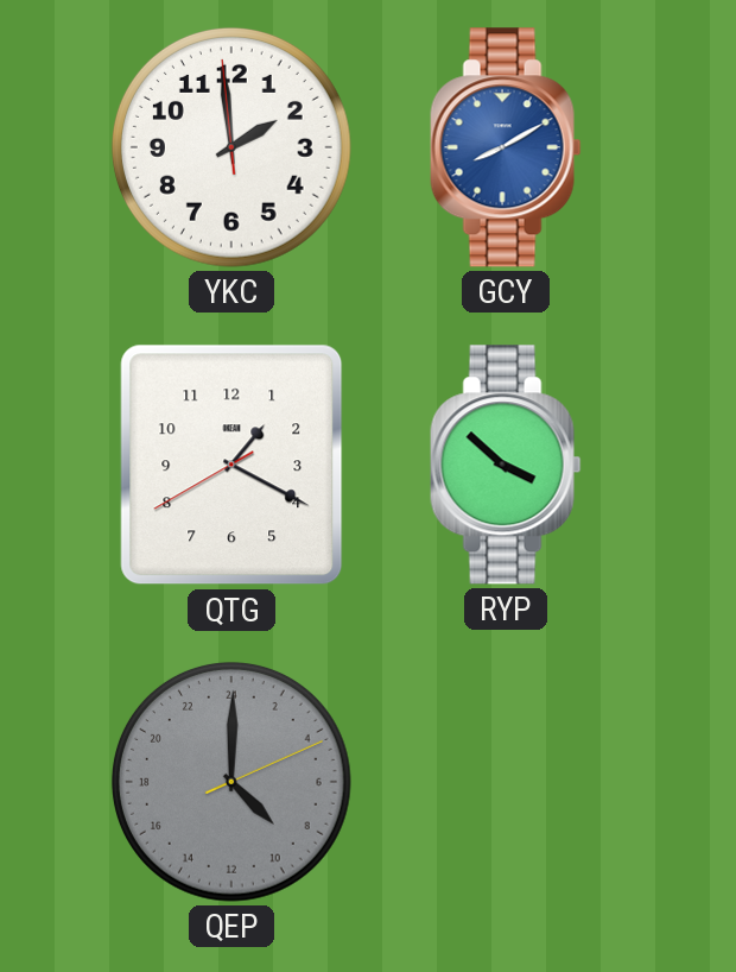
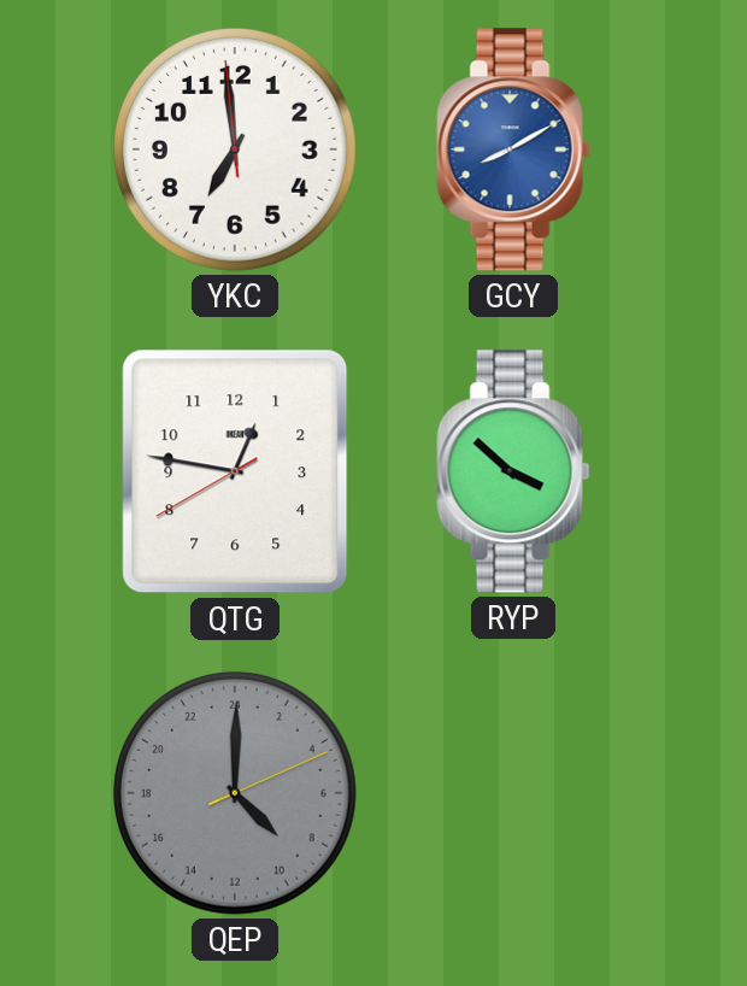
YKC: 1:58 -> 6:58 (235, 149)
QTG: 1:19 -> 12:46 (235, 471)
